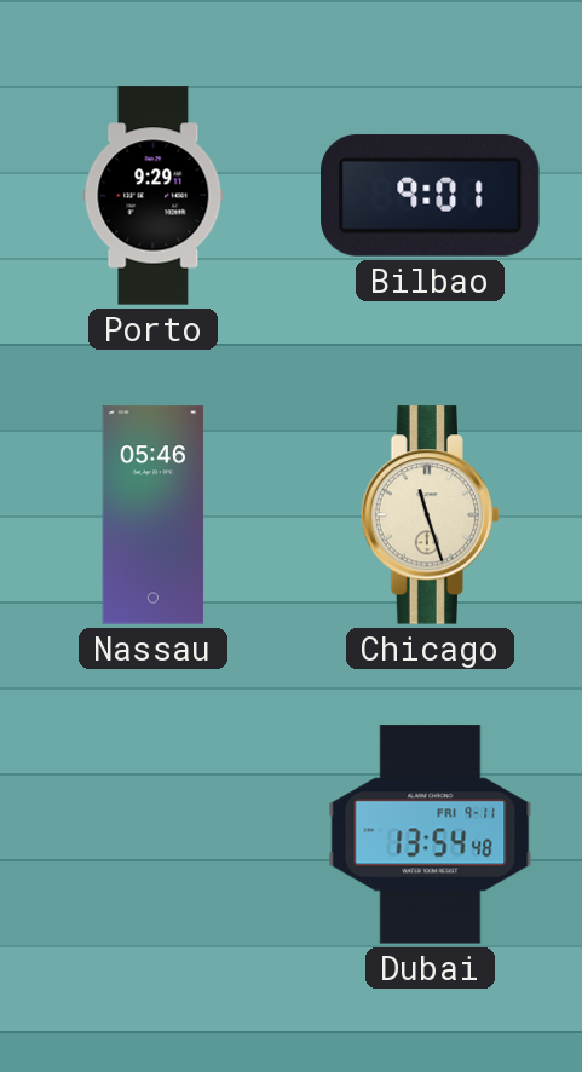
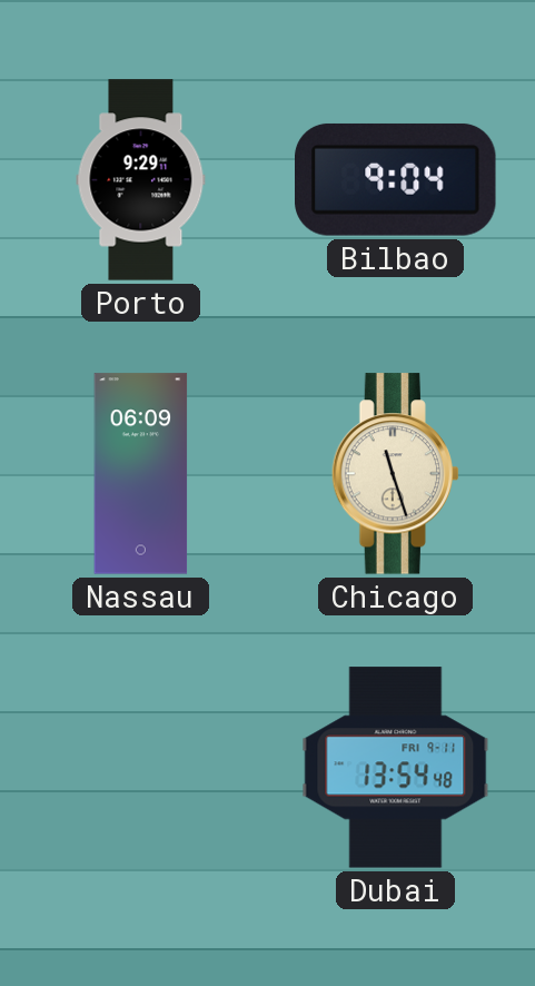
Bilbao: 9:01 -> 9:04 (396, 179)
Nassau: 05:46 -> 06:09 (141, 474)
